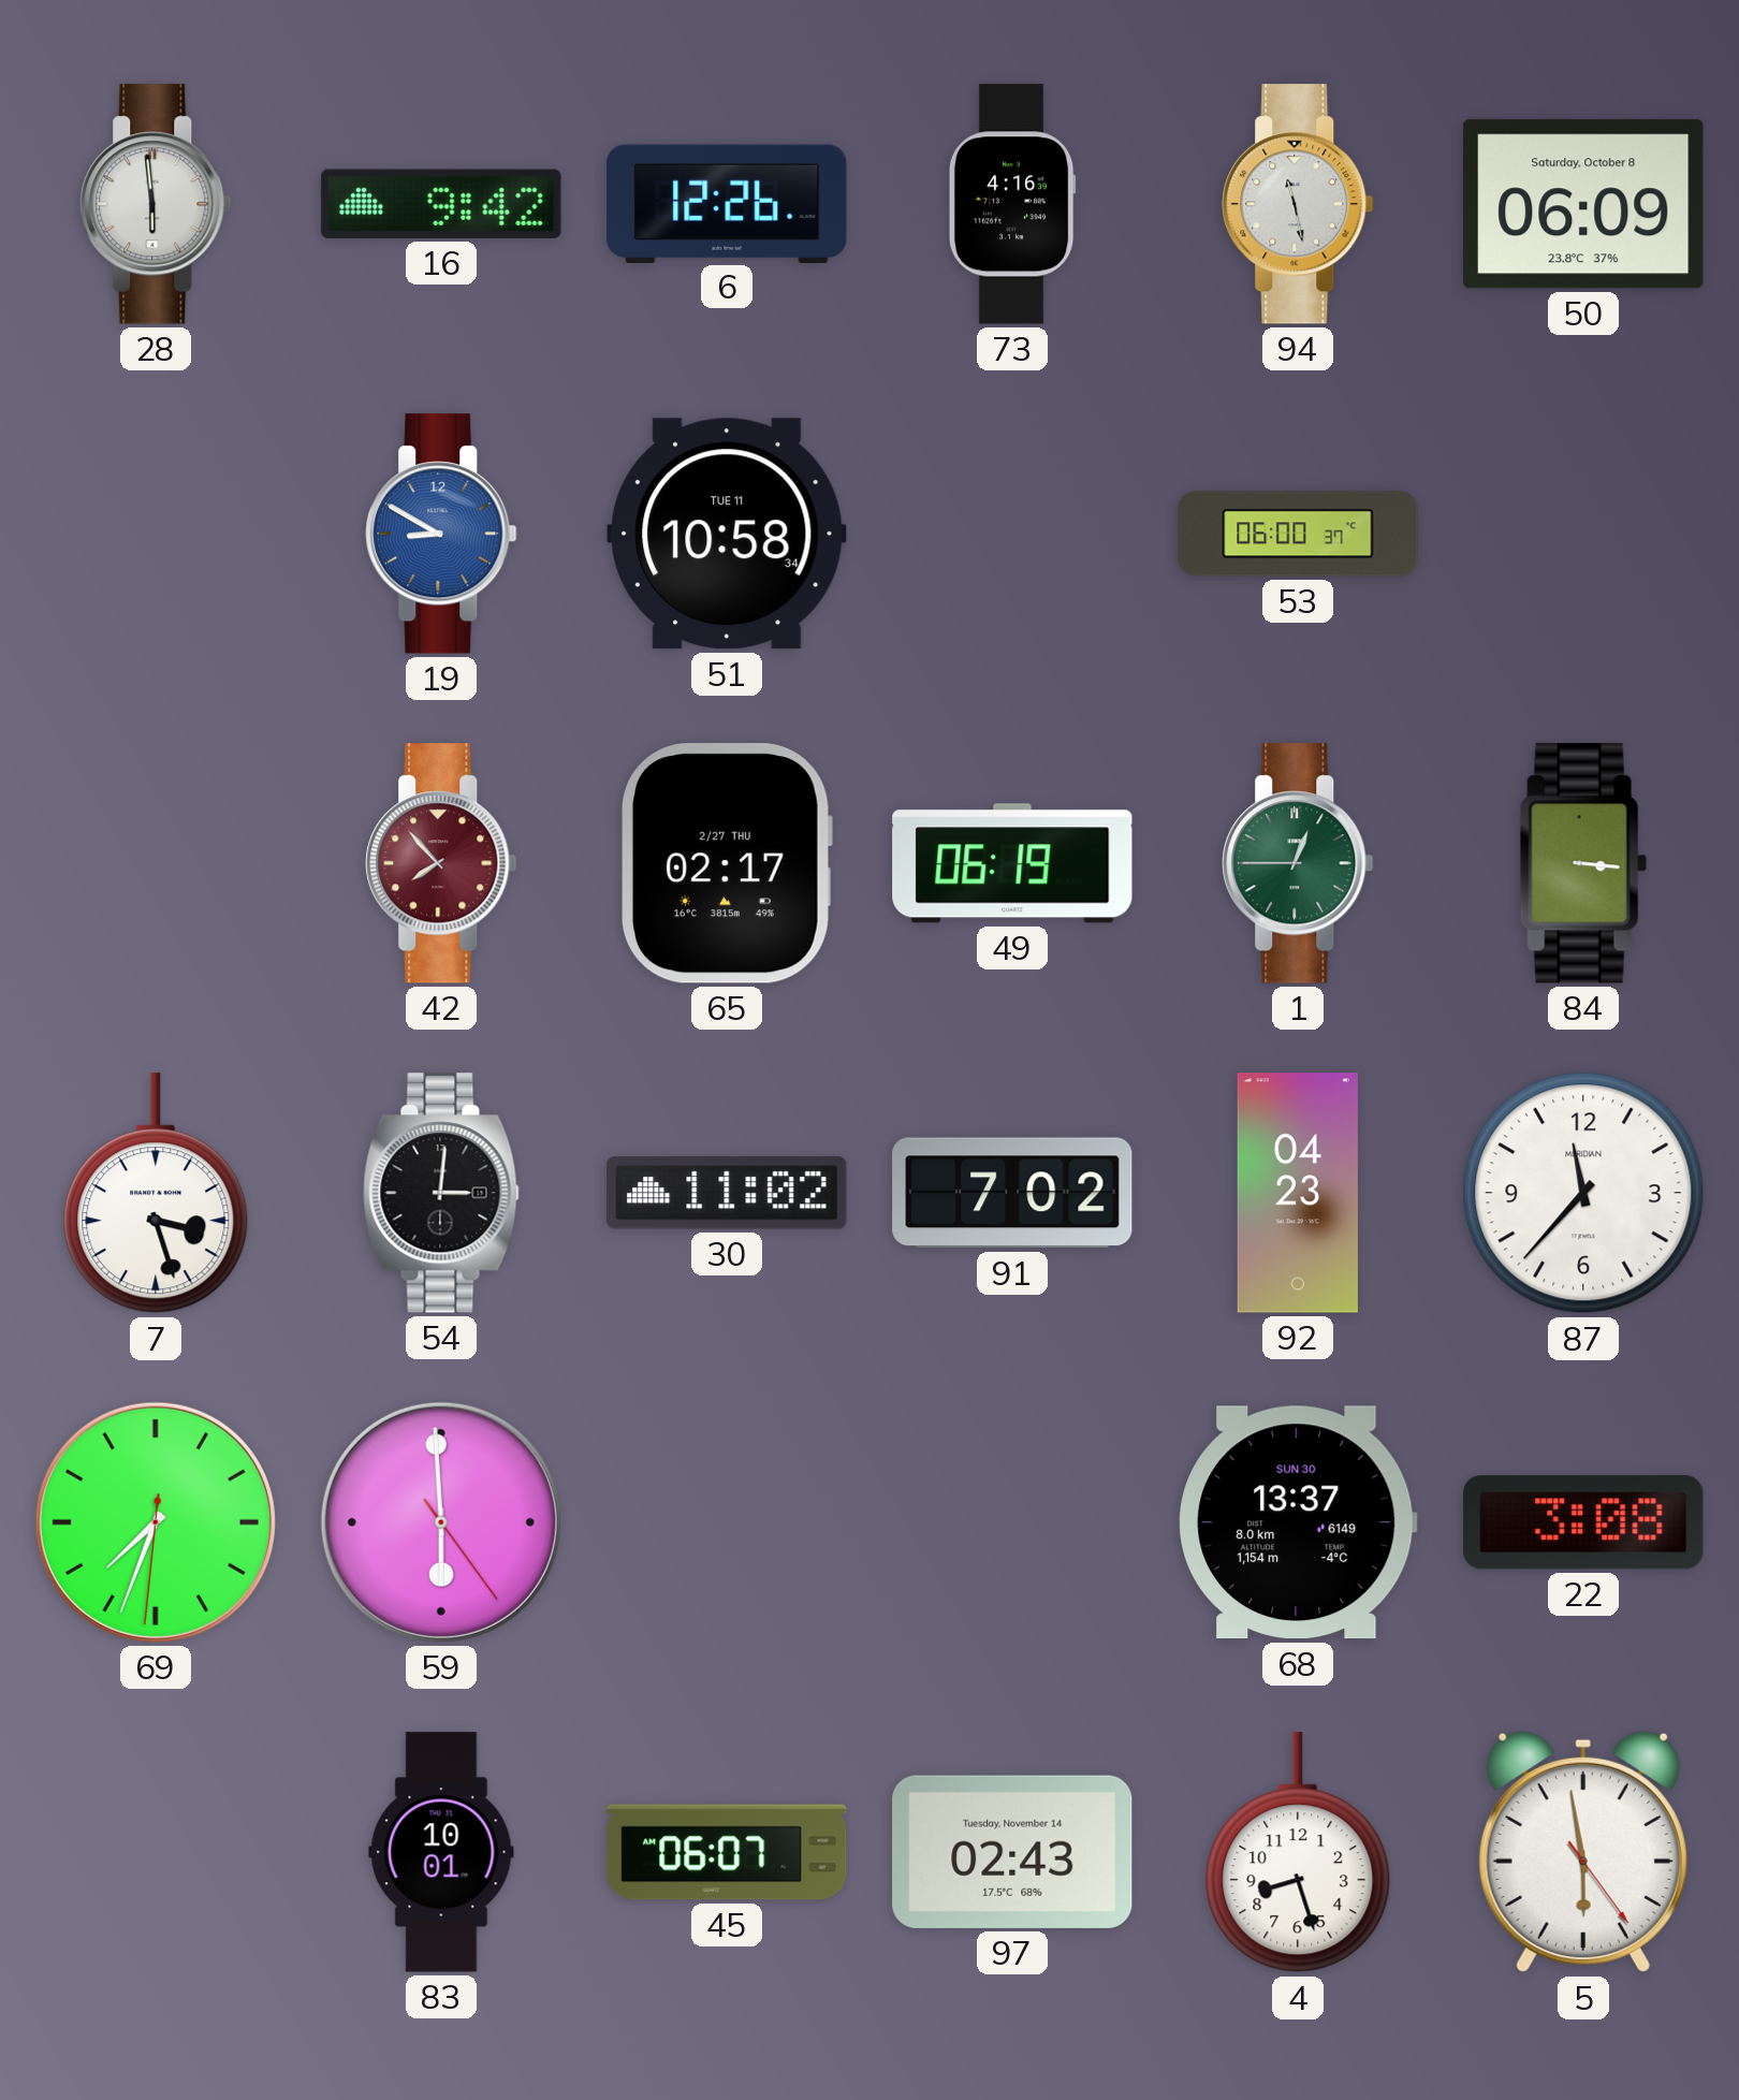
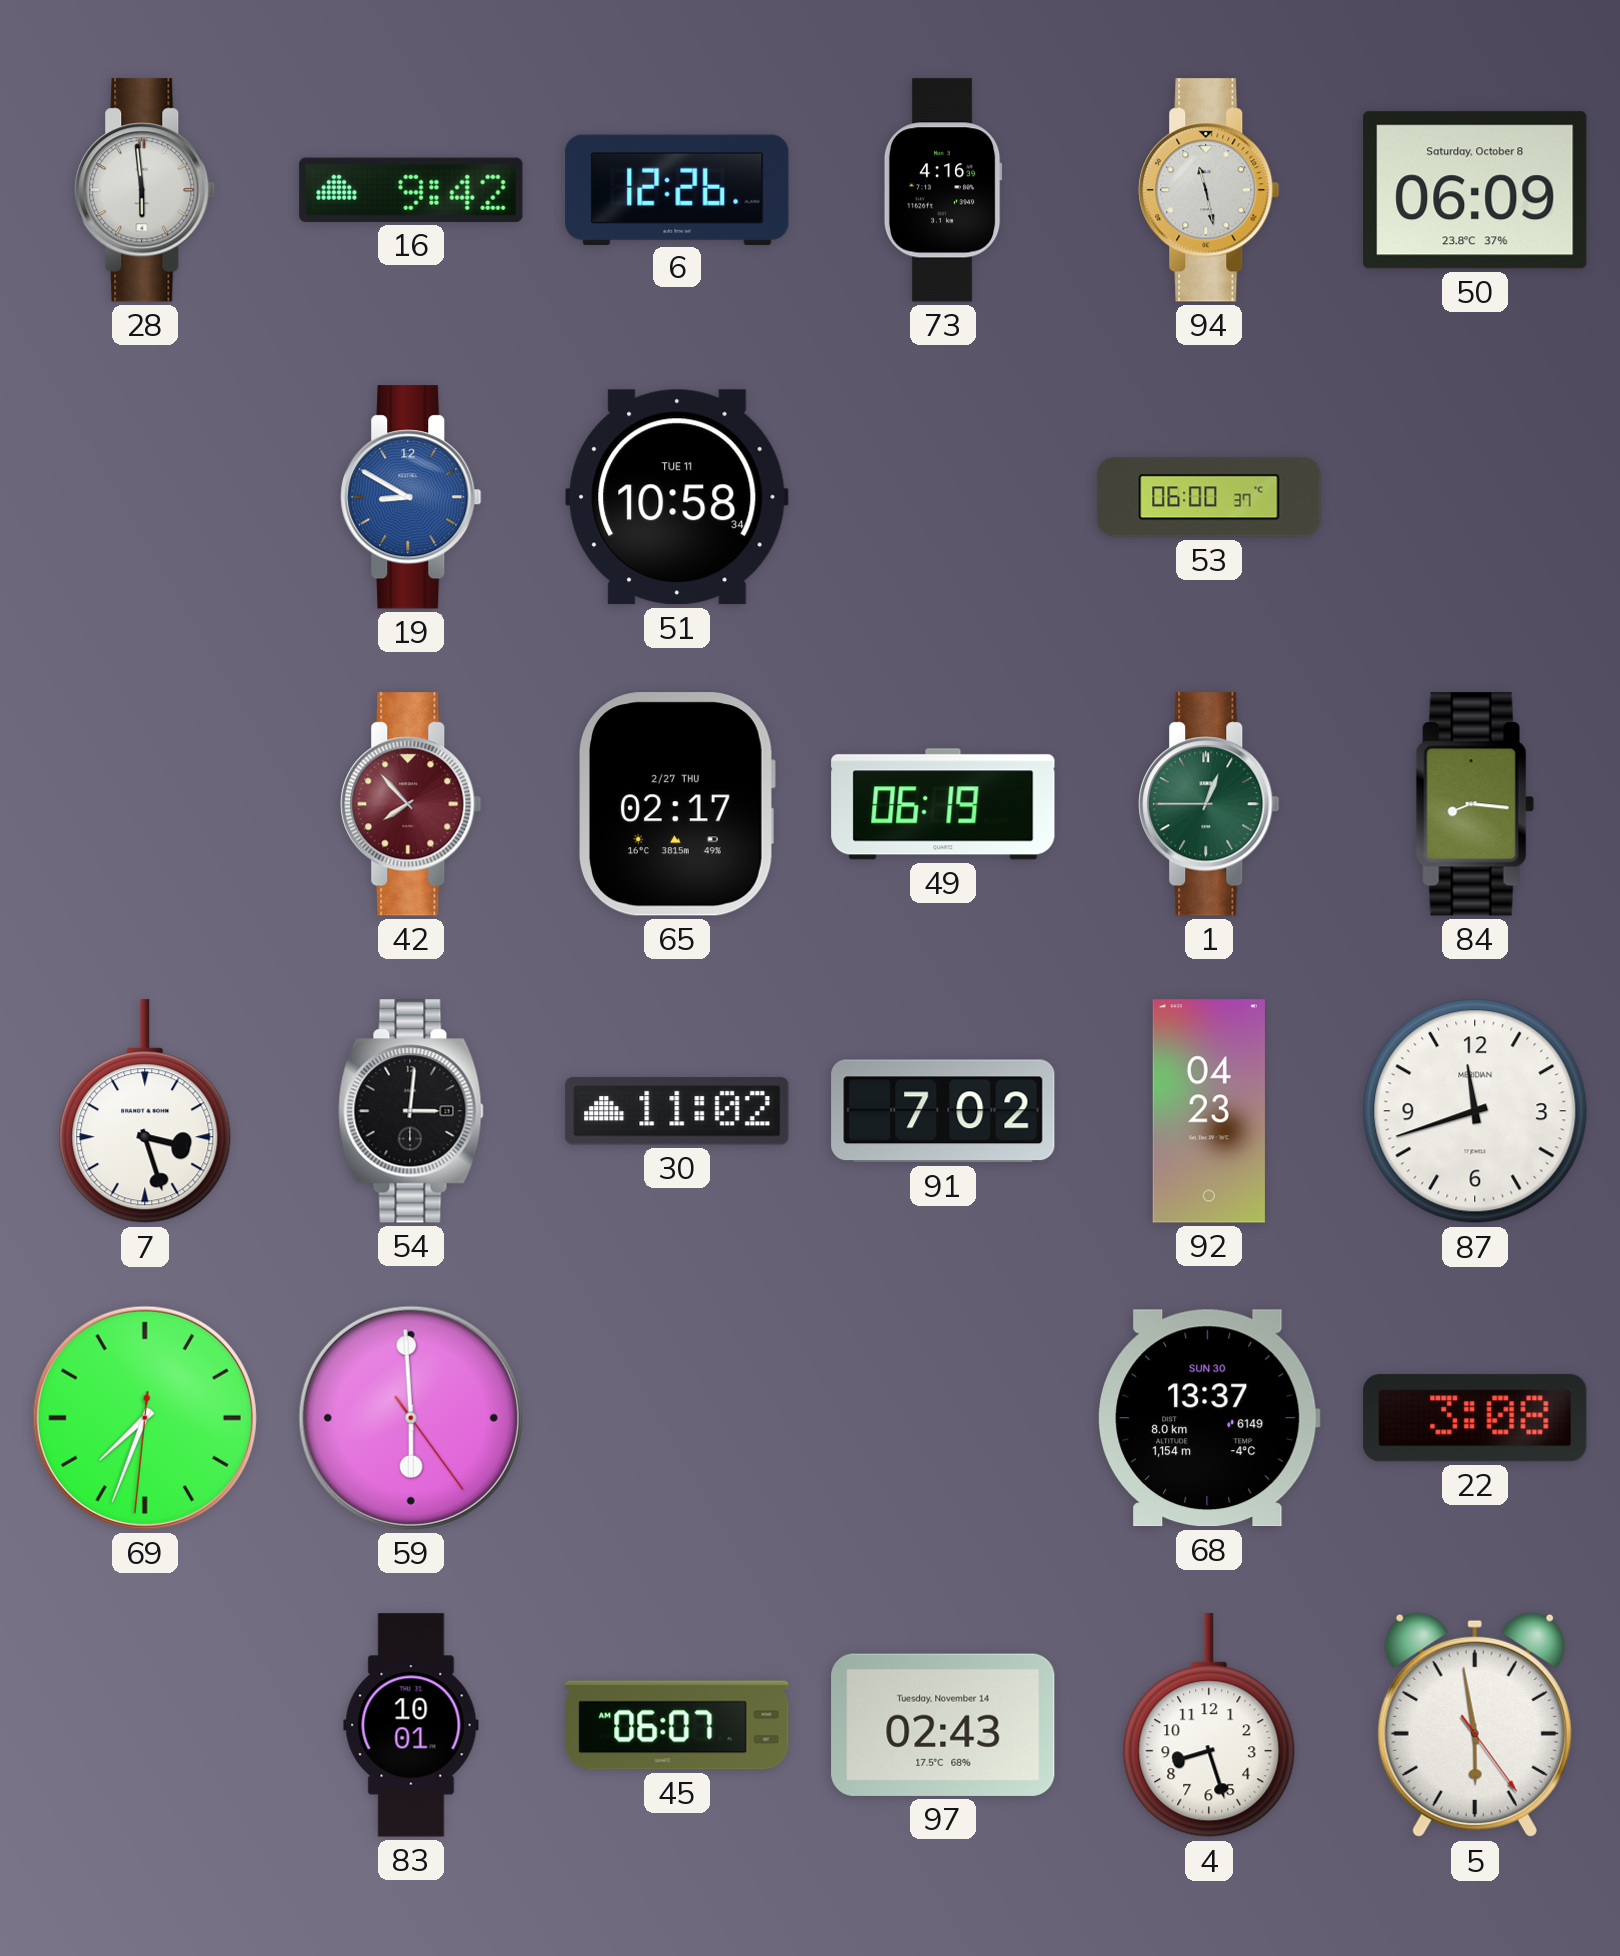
84: 3:16 -> 8:16 (1475, 804)
87: 11:37 -> 11:42 (1475, 1111)
